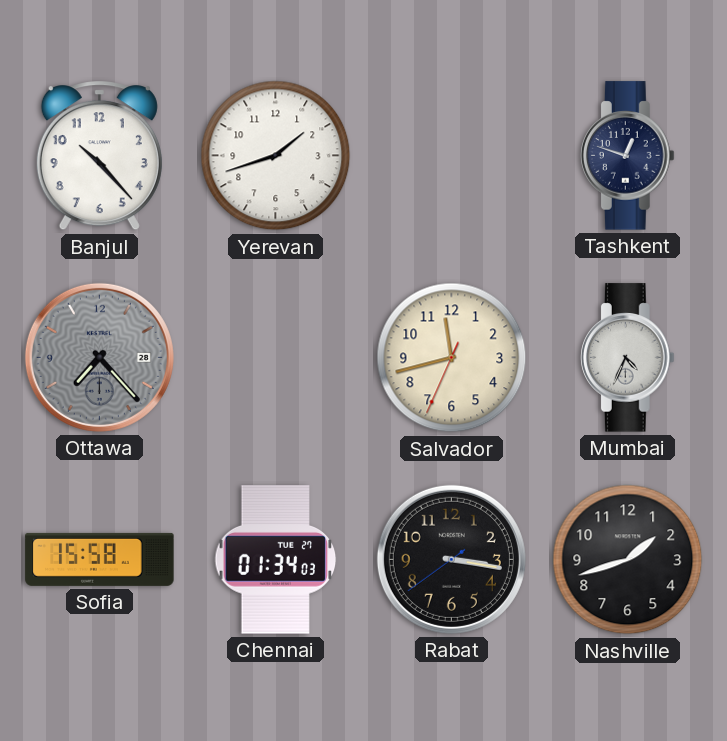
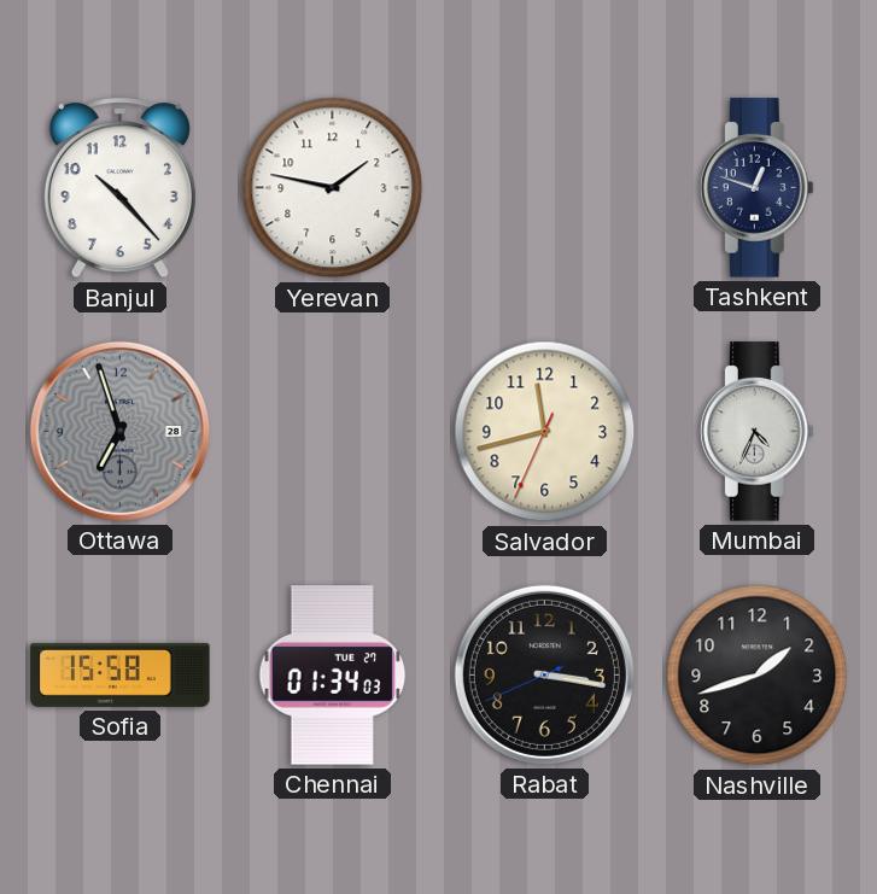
Yerevan: 1:42 -> 1:47 (333, 188)
Ottawa: 7:23 -> 6:57 (119, 431)
Rabat: 3:16:39 -> 3:16:41 (544, 674)
